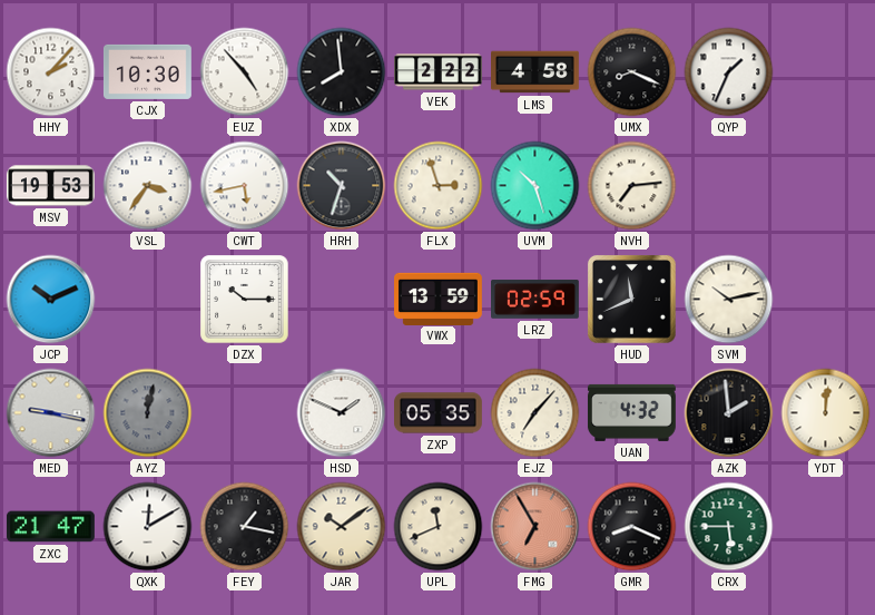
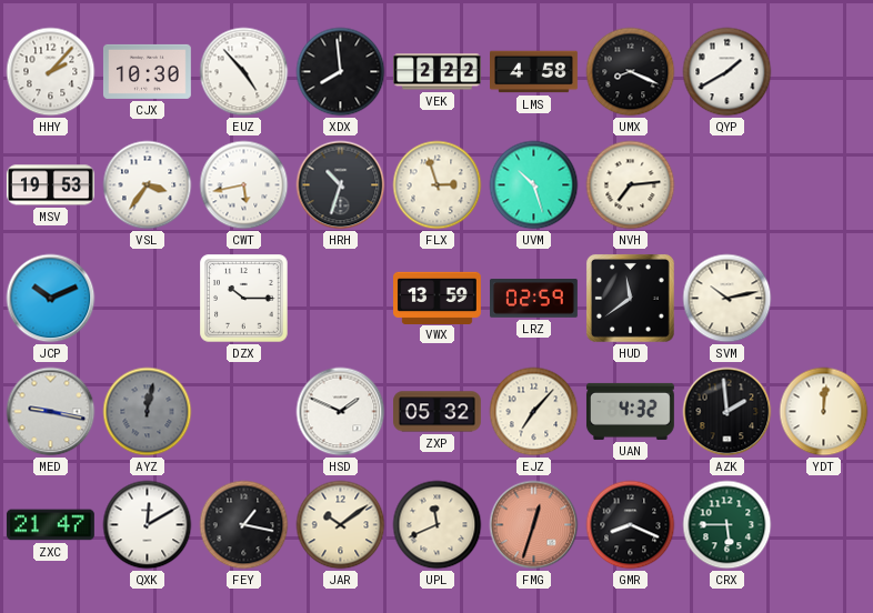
QYP: 1:34 -> 1:40 (727, 72)
HUD: 11:41 -> 11:39 (630, 298)
ZXP: 05:35 -> 05:32 (438, 412)
FMG: 6:55 -> 12:33 (534, 525)
